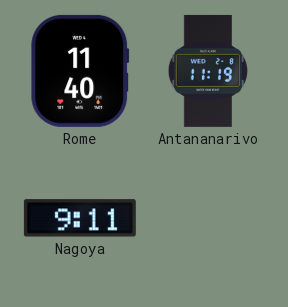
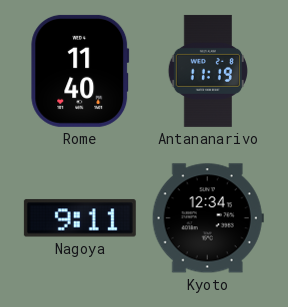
Kyoto: none -> 12:34 (208, 218)
